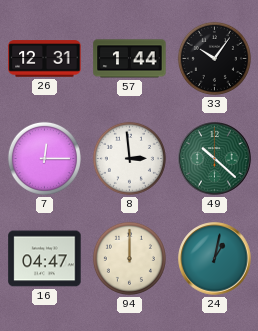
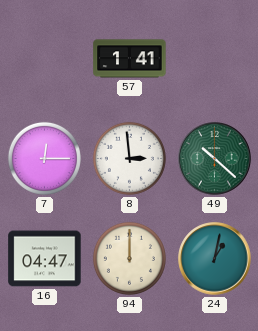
26: 12:31 -> none (45, 59)
57: 1:44 -> 1:41 (130, 59)
33: 10:06 -> none (214, 58)
